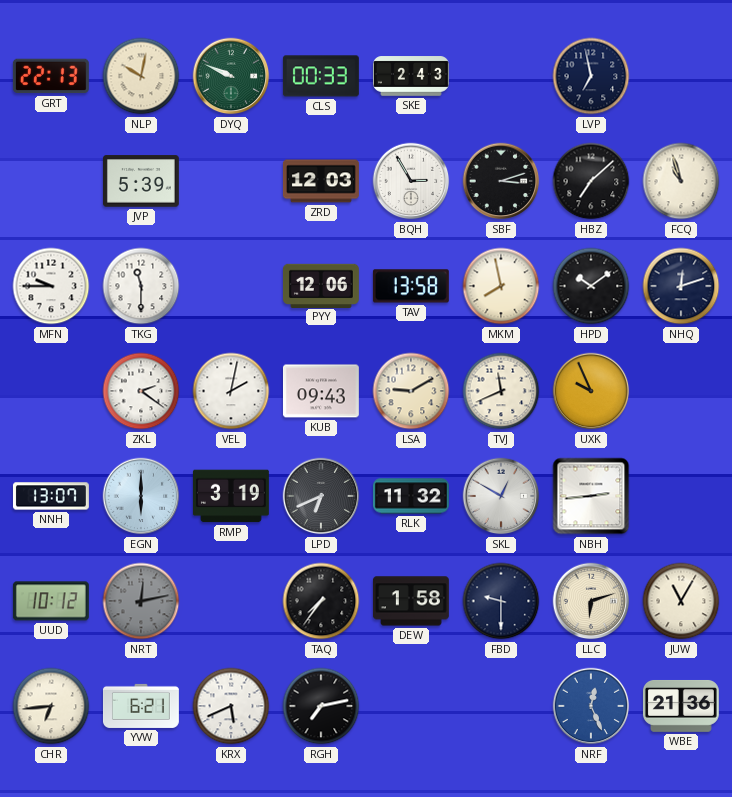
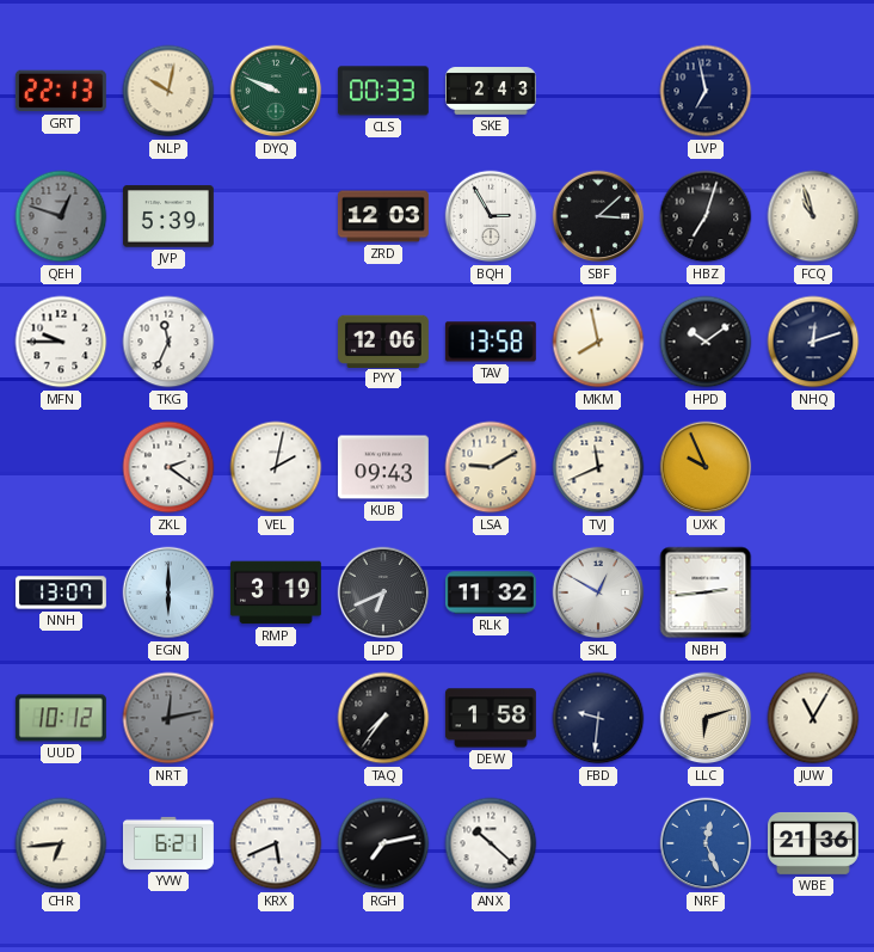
QEH: none -> 12:48 (61, 216)
SBF: 3:12 -> 3:08 (598, 216)
HBZ: 7:08 -> 7:03 (706, 216)
TKG: 11:30 -> 11:34 (168, 342)
FBD: 9:30 -> 9:31 (598, 718)
ANX: none -> 10:22 (491, 843)
